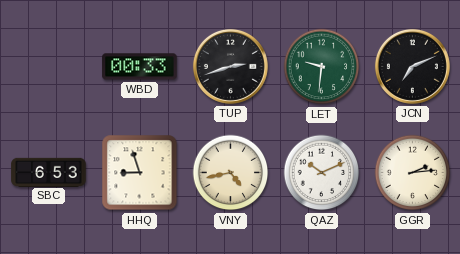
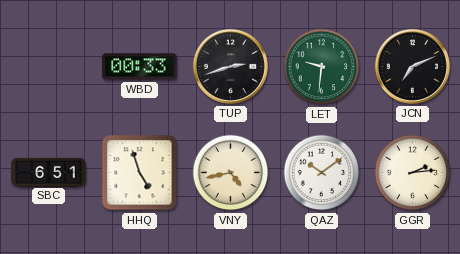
SBC: 6:53 -> 6:51 (49, 172)
HHQ: 8:57 -> 4:57 (140, 173)
QAZ: 10:11 -> 10:09 (322, 173)
